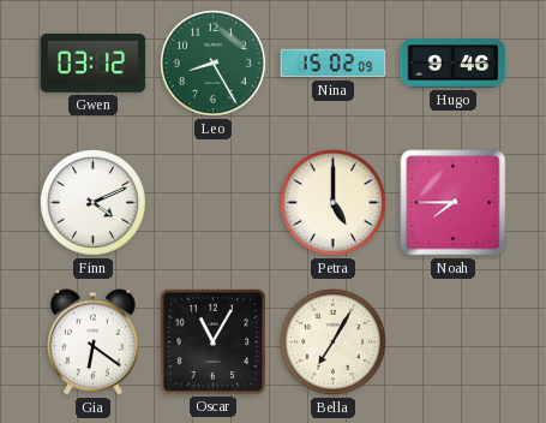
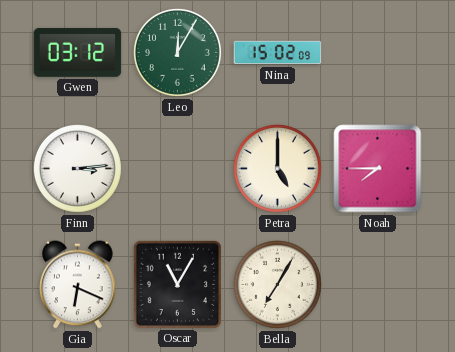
Leo: 8:25 -> 12:05 (177, 52)
Hugo: 9:46 -> none (454, 64)
Finn: 4:11 -> 3:14 (77, 168)
Gia: 6:21 -> 6:19 (78, 285)
